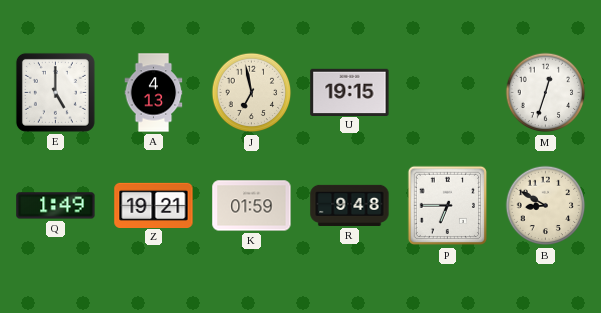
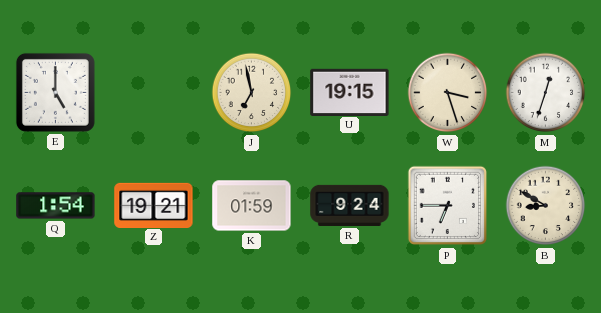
A: 4:13 -> none (154, 93)
W: none -> 3:27 (448, 93)
Q: 1:49 -> 1:54 (56, 206)
R: 9:48 -> 9:24 (350, 205)
